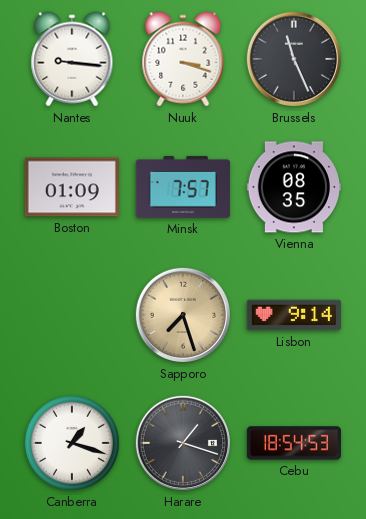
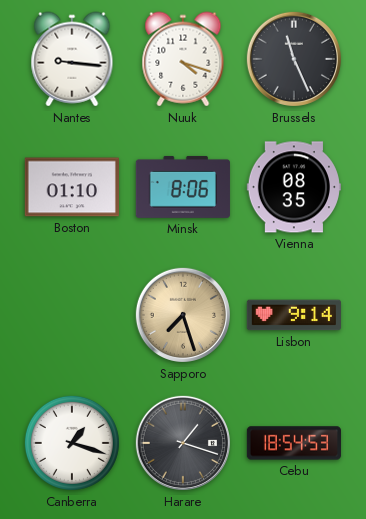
Nuuk: 3:18 -> 4:18 (183, 59)
Boston: 01:09 -> 01:10 (72, 187)
Minsk: 7:57 -> 8:06 (182, 187)
